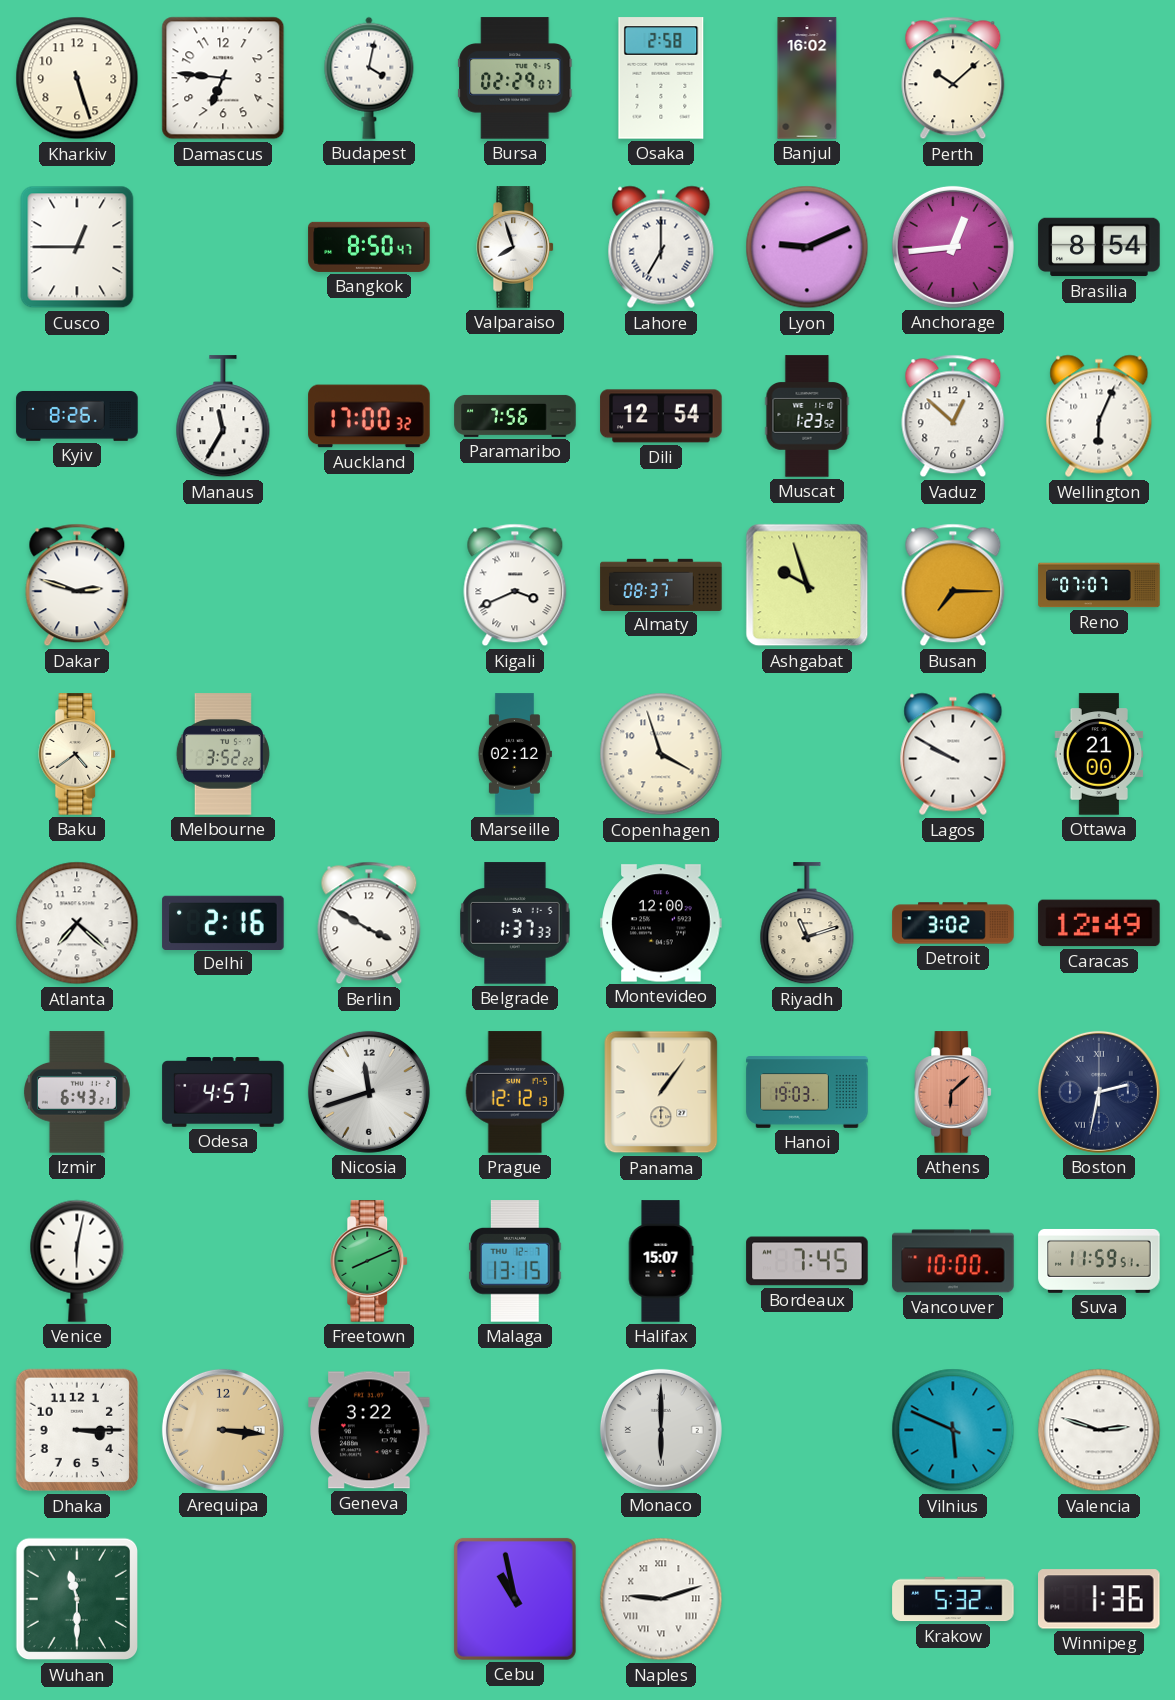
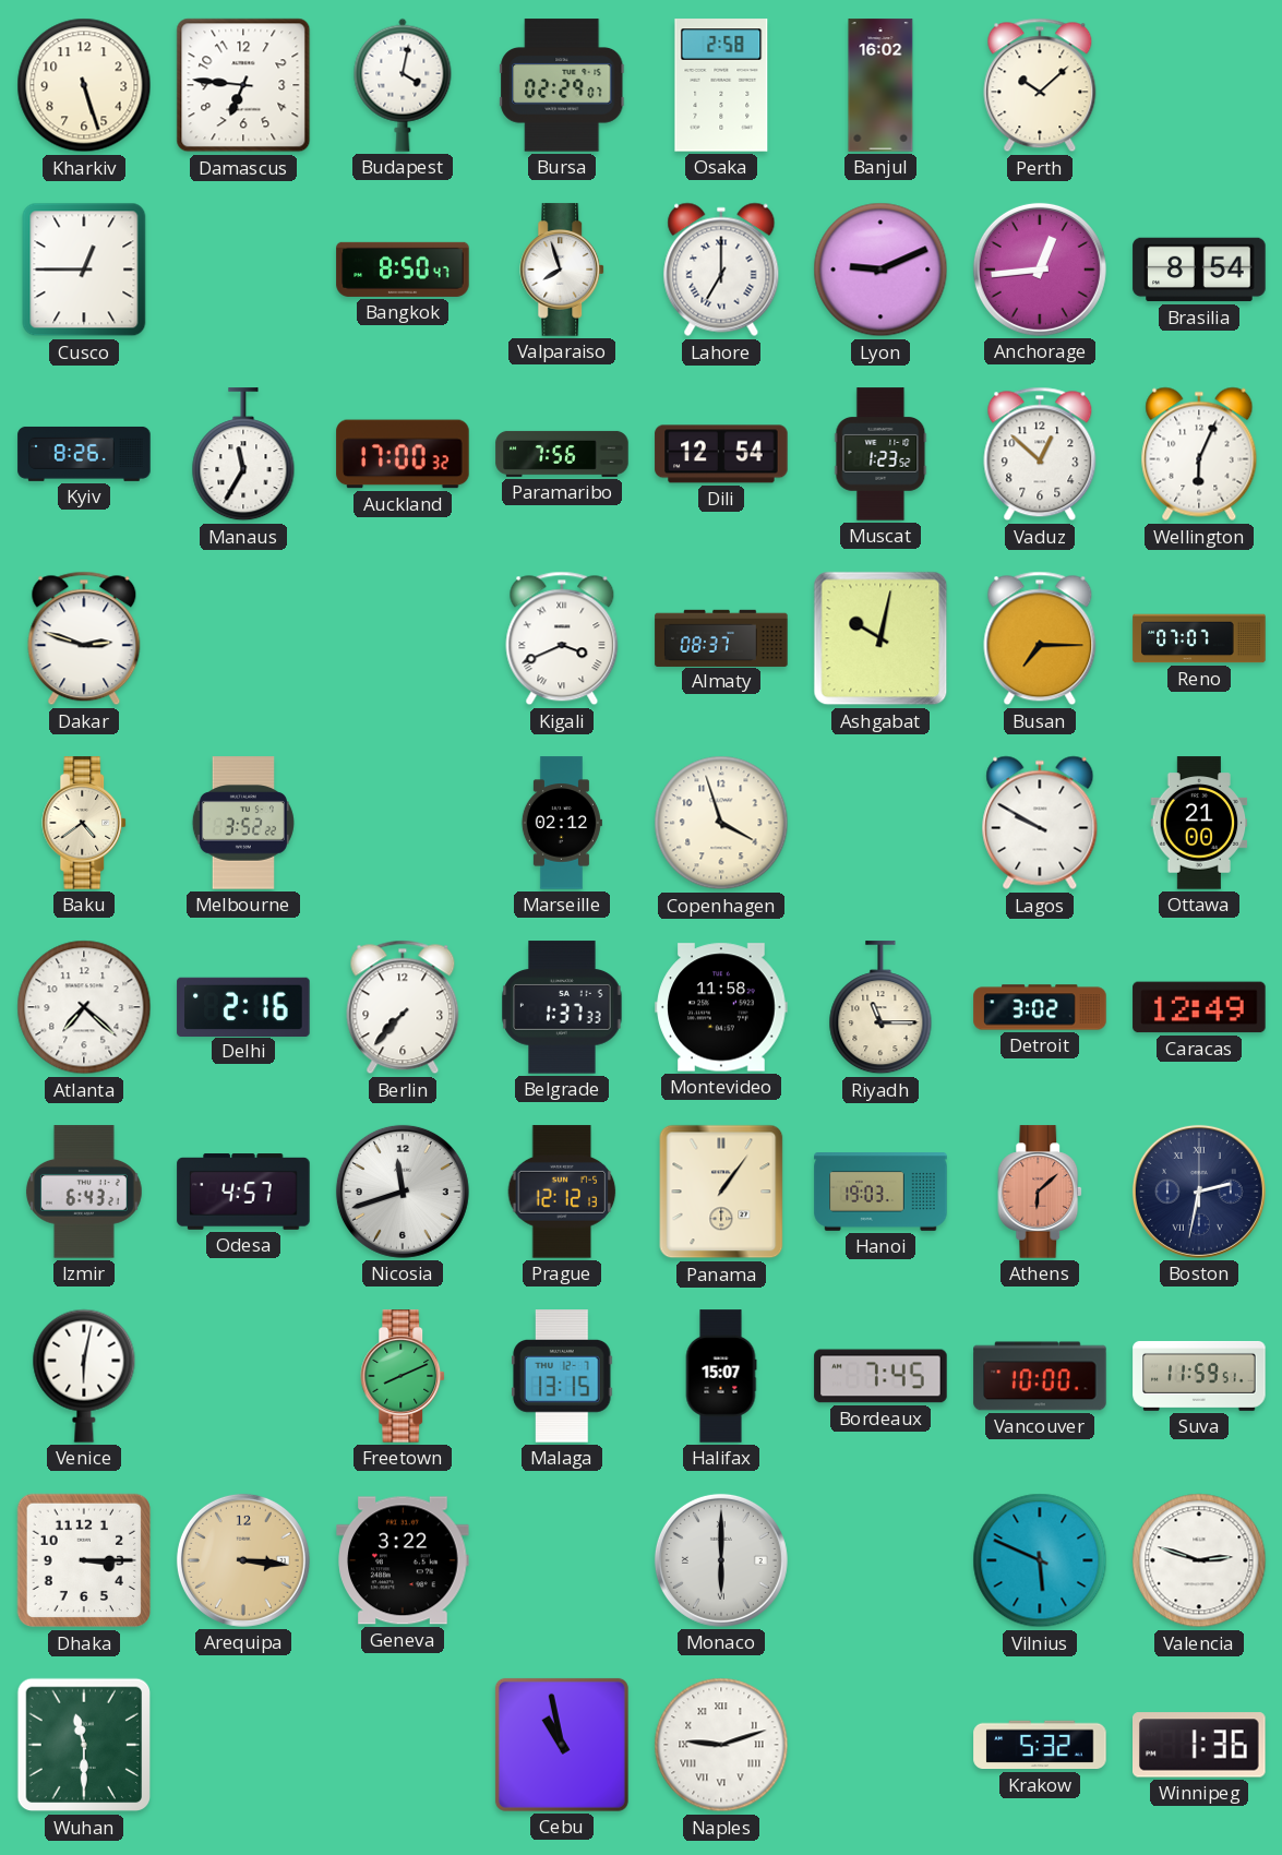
Ashgabat: 9:57 -> 10:02 (880, 638)
Berlin: 3:50 -> 7:37 (403, 1007)
Montevideo: 12:00 -> 11:58 (721, 1007)
Riyadh: 11:12 -> 11:15 (880, 1008)
